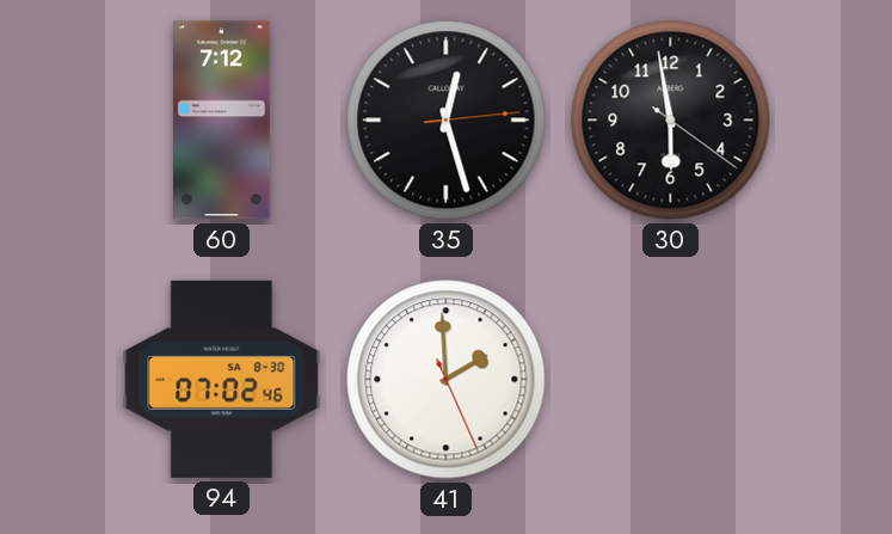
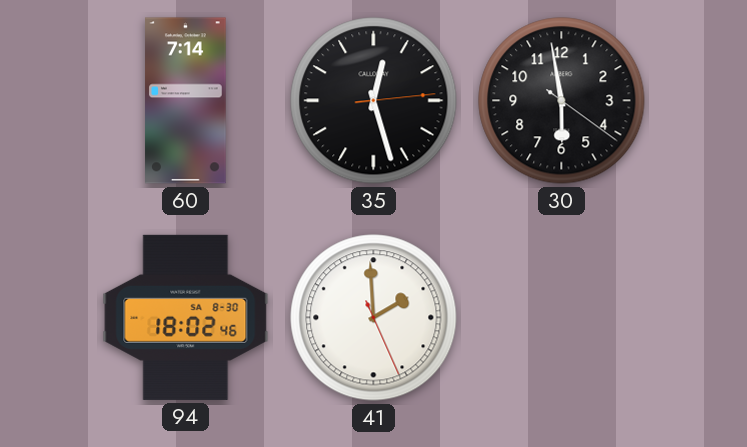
60: 7:12 -> 7:14 (186, 101)
94: 07:02 -> 18:02 (186, 317)
